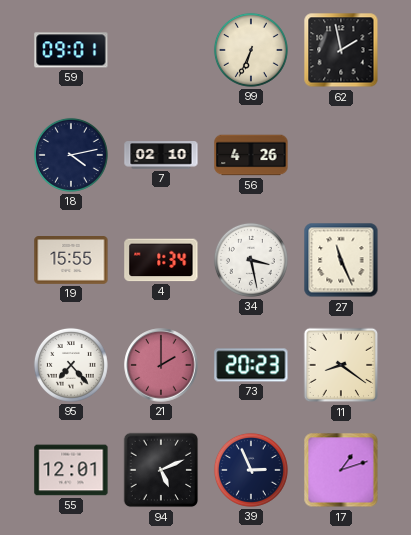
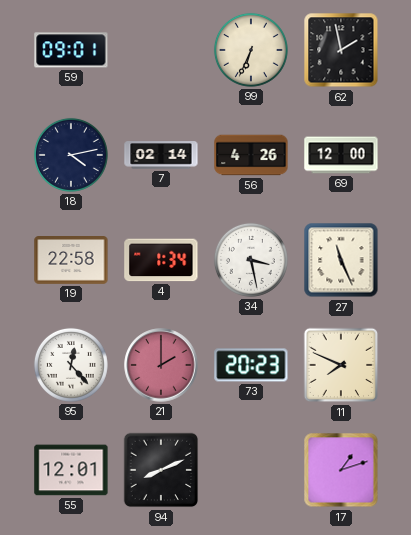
7: 02:10 -> 02:14 (161, 155)
69: none -> 12:00 (341, 155)
19: 15:55 -> 22:58 (71, 261)
95: 7:23 -> 12:23 (71, 365)
11: 8:21 -> 7:49 (341, 365)
94: 5:11 -> 8:11 (161, 470)
39: 2:56 -> none (251, 470)
